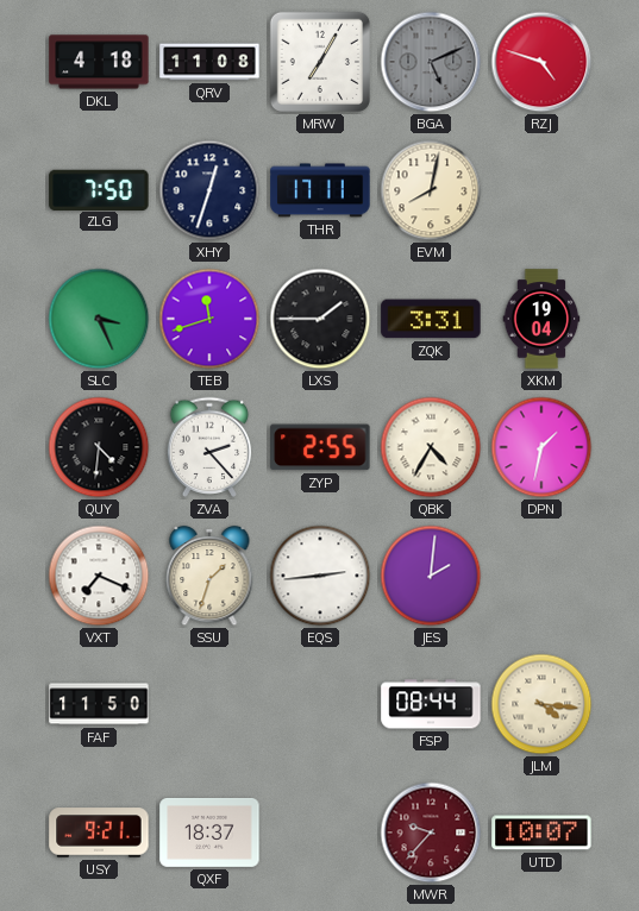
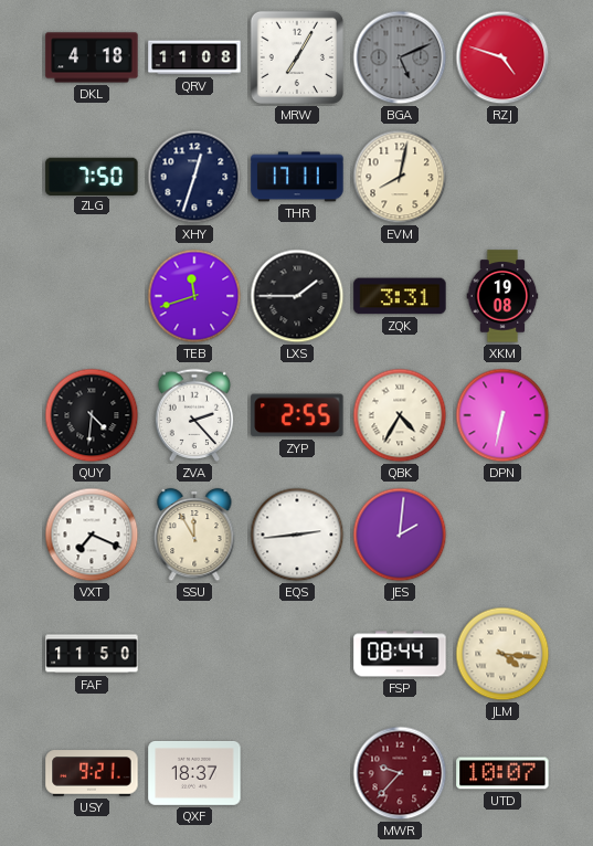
SLC: 3:26 -> none (99, 319)
XKM: 19:04 -> 19:08 (502, 296)
DPN: 1:32 -> 6:32 (502, 415)
SSU: 1:33 -> 11:55 (194, 535)
